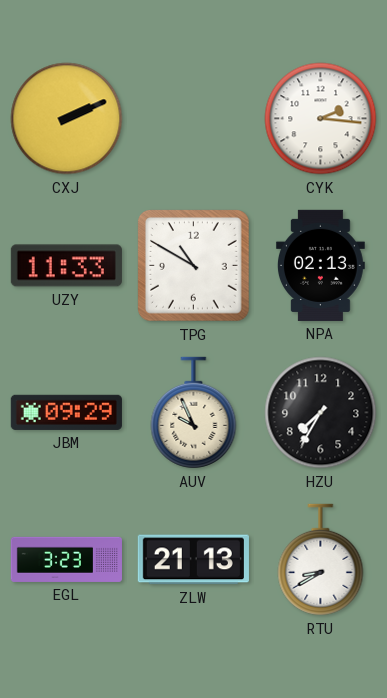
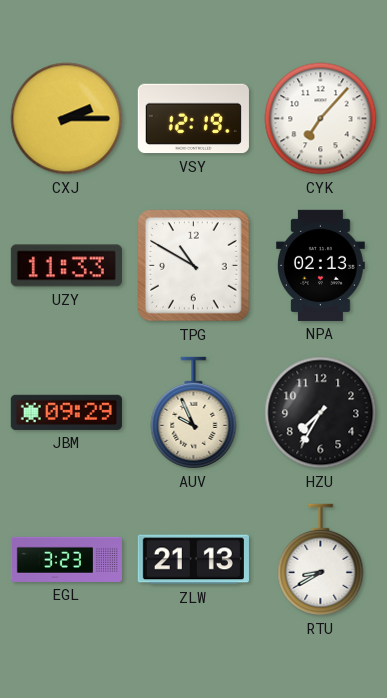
CXJ: 2:11 -> 2:15 (67, 119)
VSY: none -> 12:19 (193, 119)
CYK: 2:16 -> 7:07 (321, 119)
